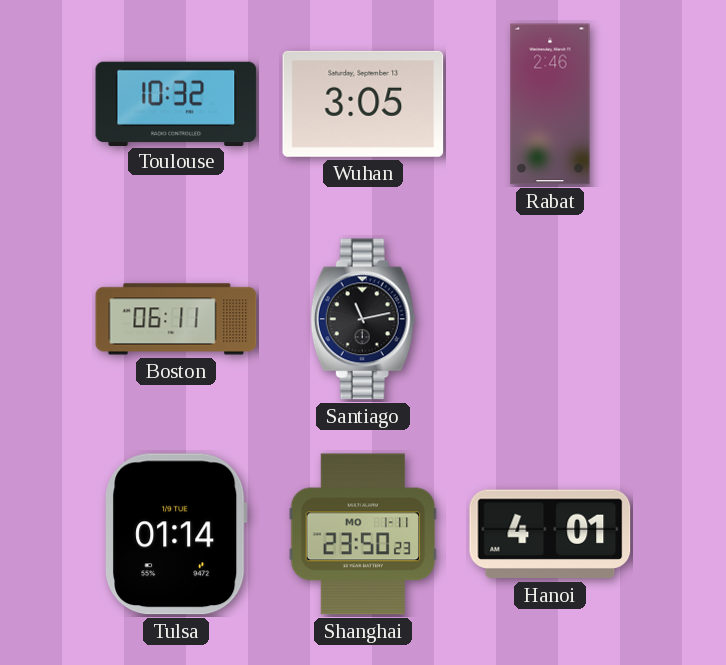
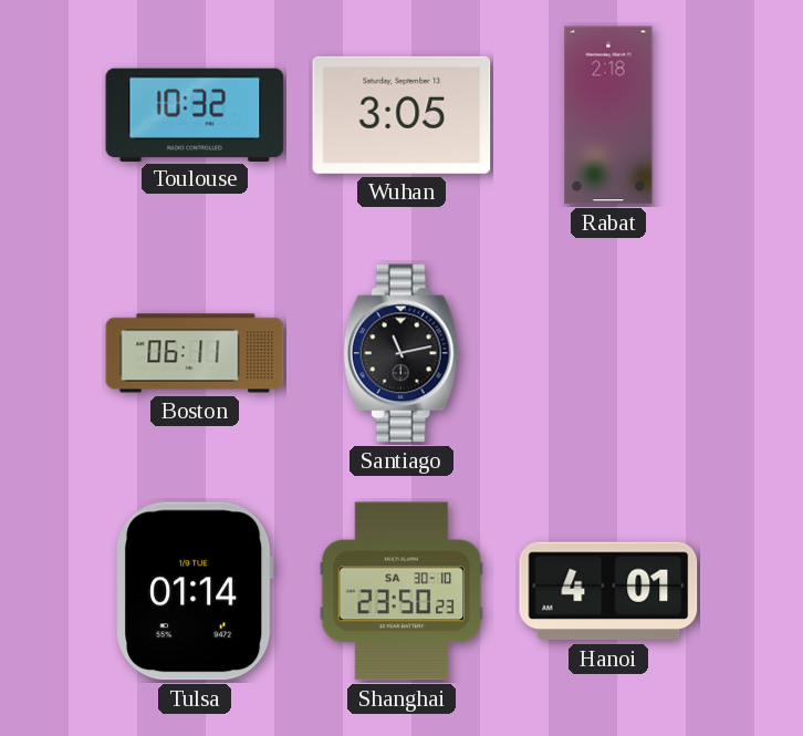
Rabat: 2:46 -> 2:18 (608, 115)
Shanghai date: MO 1-11 -> SA 30-10 (401, 591)
